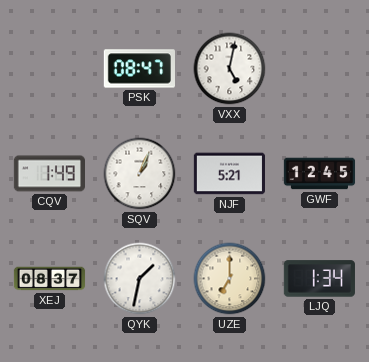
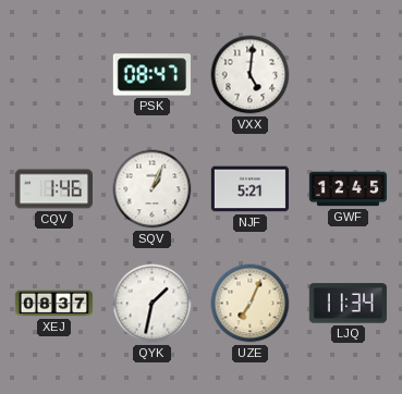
VXX: 5:02 -> 5:01 (251, 75)
CQV: 1:49 -> 1:46 (53, 189)
UZE: 7:00 -> 7:04 (251, 304)
LJQ: 1:34 -> 11:34 (348, 304)
